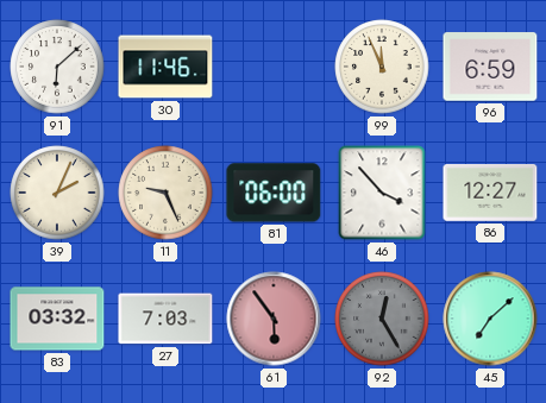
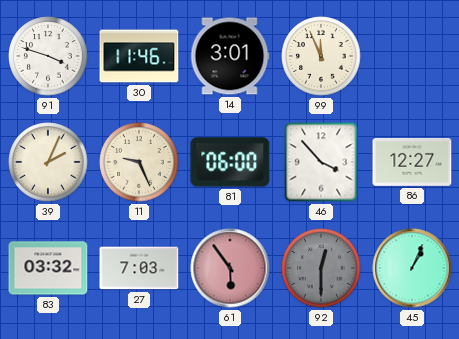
91: 6:08 -> 3:48 (48, 56)
14: none -> 3:01 (230, 56)
96: 6:59 -> none (490, 67)
92: 12:25 -> 12:30 (321, 268)
45: 7:08 -> 1:04 (412, 268)
